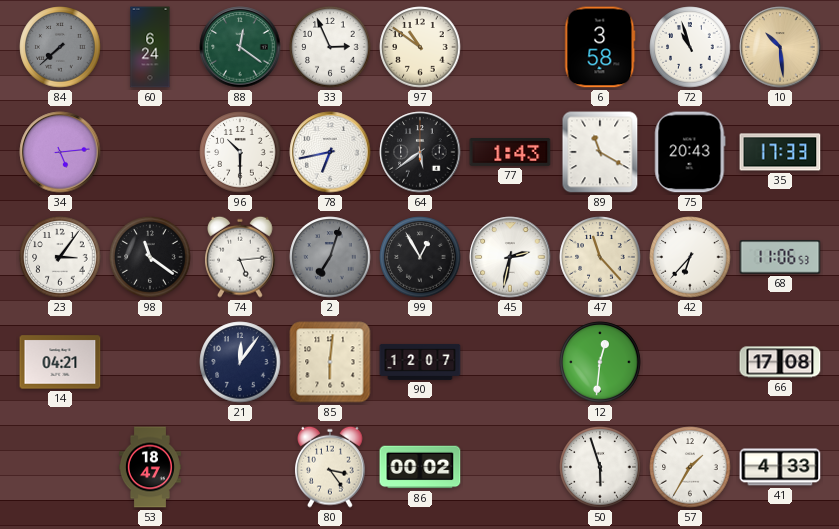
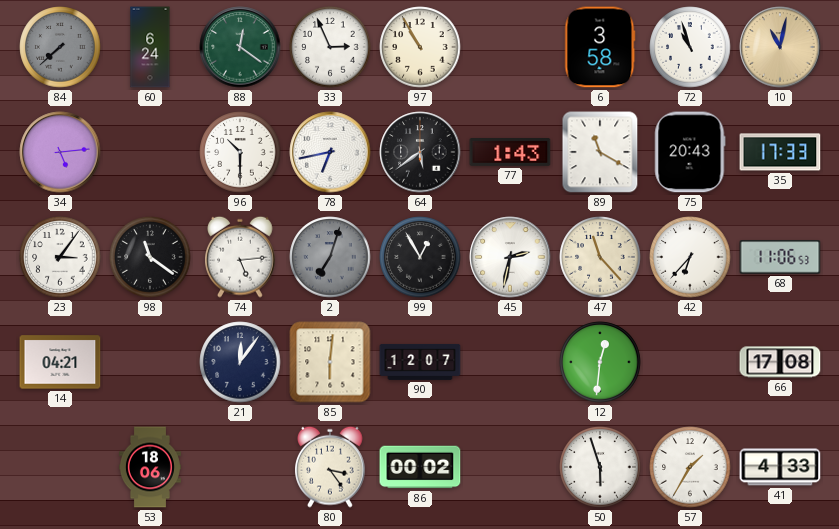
97: 10:51 -> 10:55 (420, 47)
10: 10:29 -> 11:02 (780, 47)
53: 18:47 -> 18:06 (150, 467)
